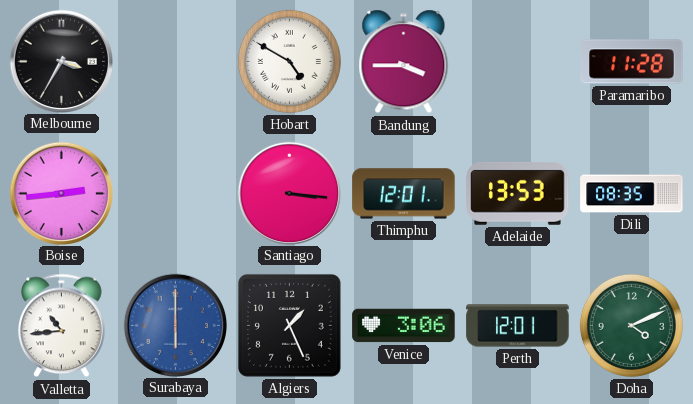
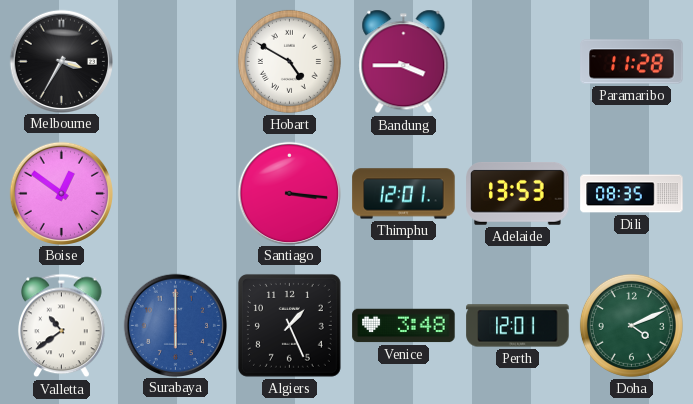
Boise: 2:44 -> 12:51 (61, 193)
Valletta: 10:44 -> 10:39 (62, 326)
Venice: 3:06 -> 3:48 (404, 326)
